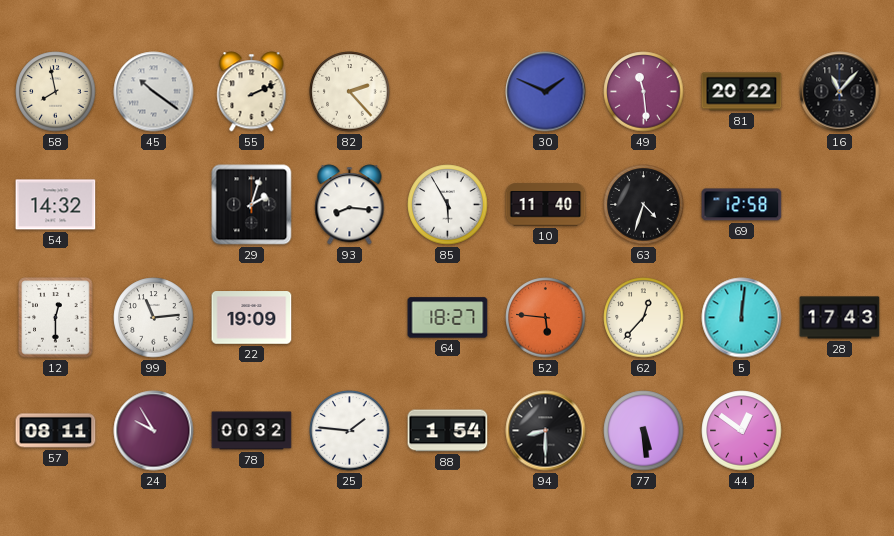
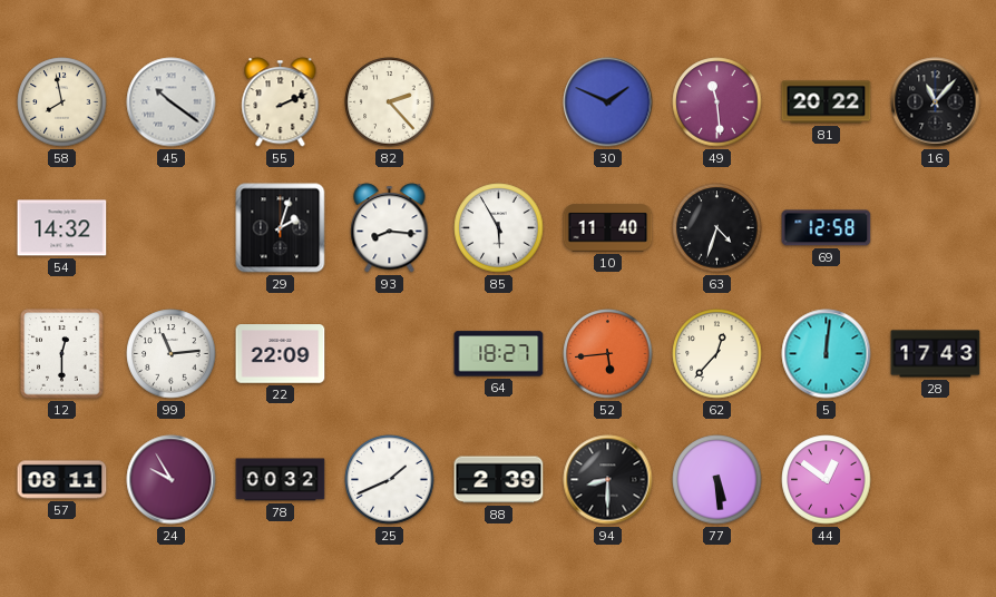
22: 19:09 -> 22:09 (281, 354)
52: 5:46 -> 5:44 (608, 354)
25: 1:46 -> 1:41 (390, 480)
88: 1:54 -> 2:39 (499, 480)
